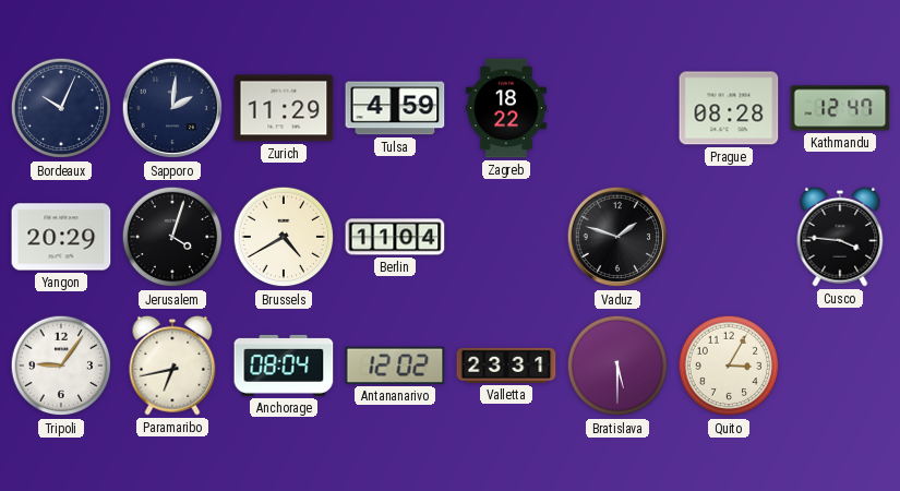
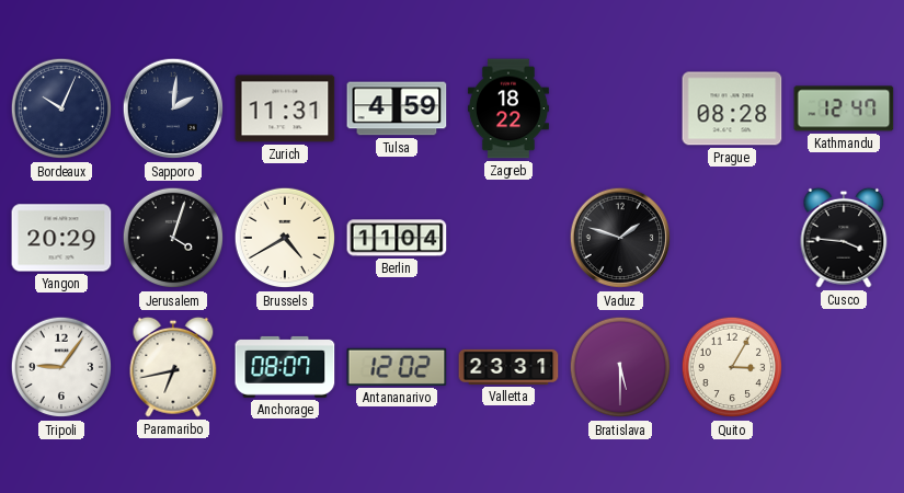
Zurich: 11:29 -> 11:31 (285, 108)
Anchorage: 08:04 -> 08:07 (285, 367)
